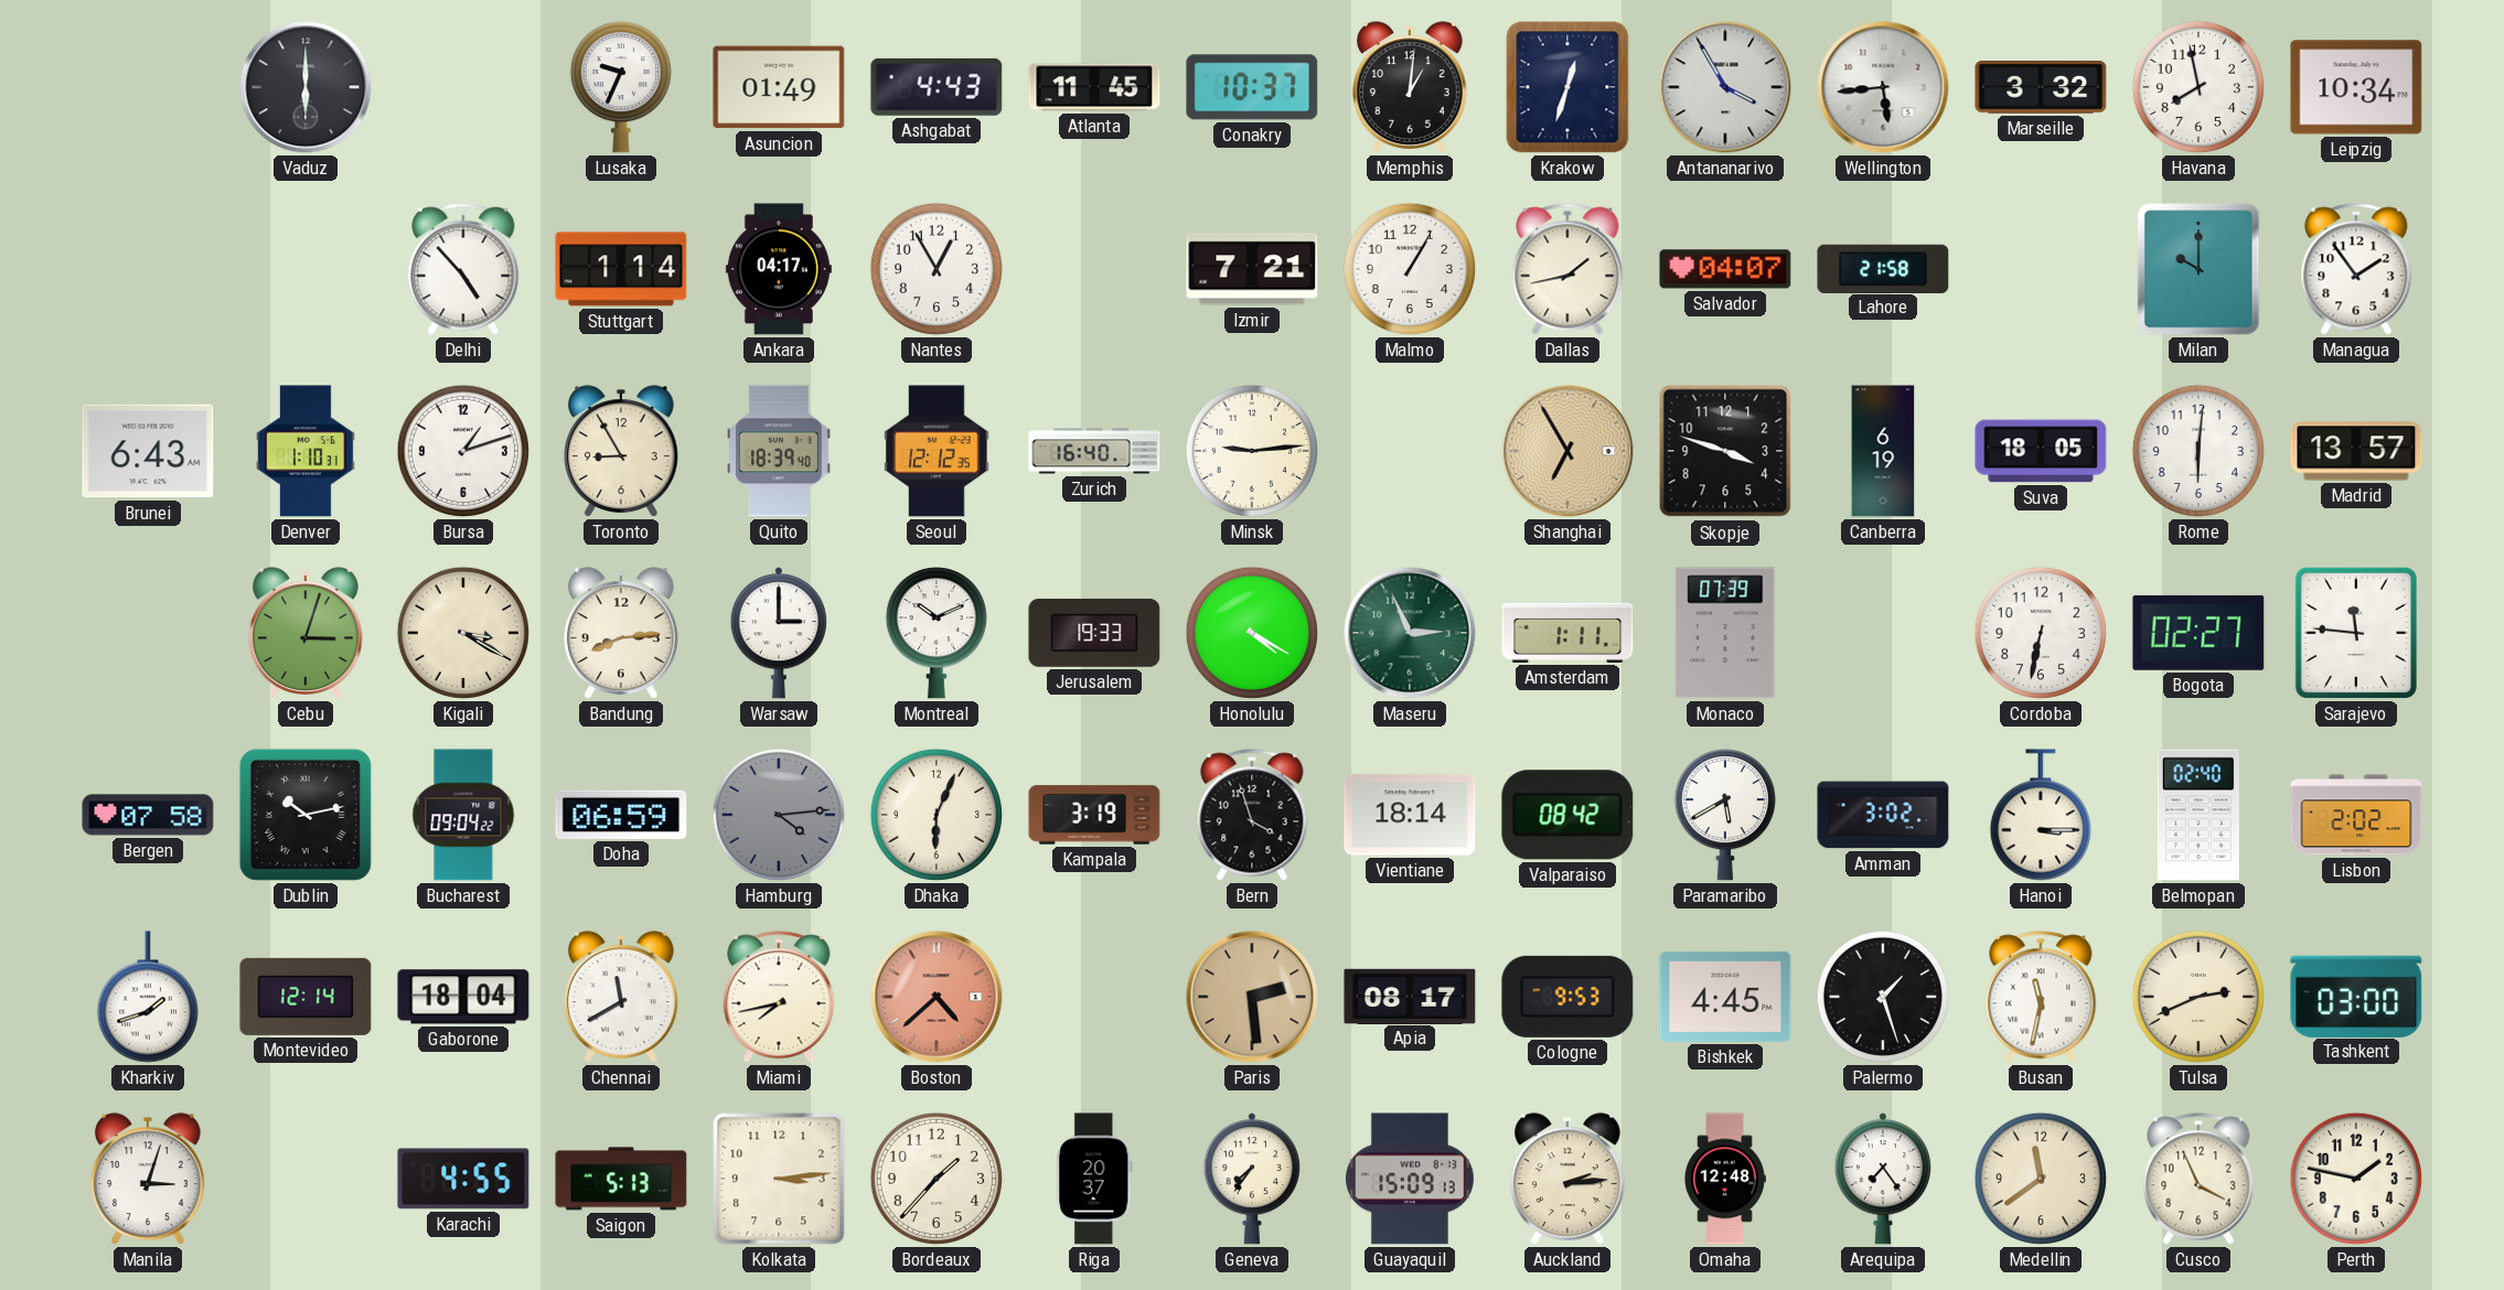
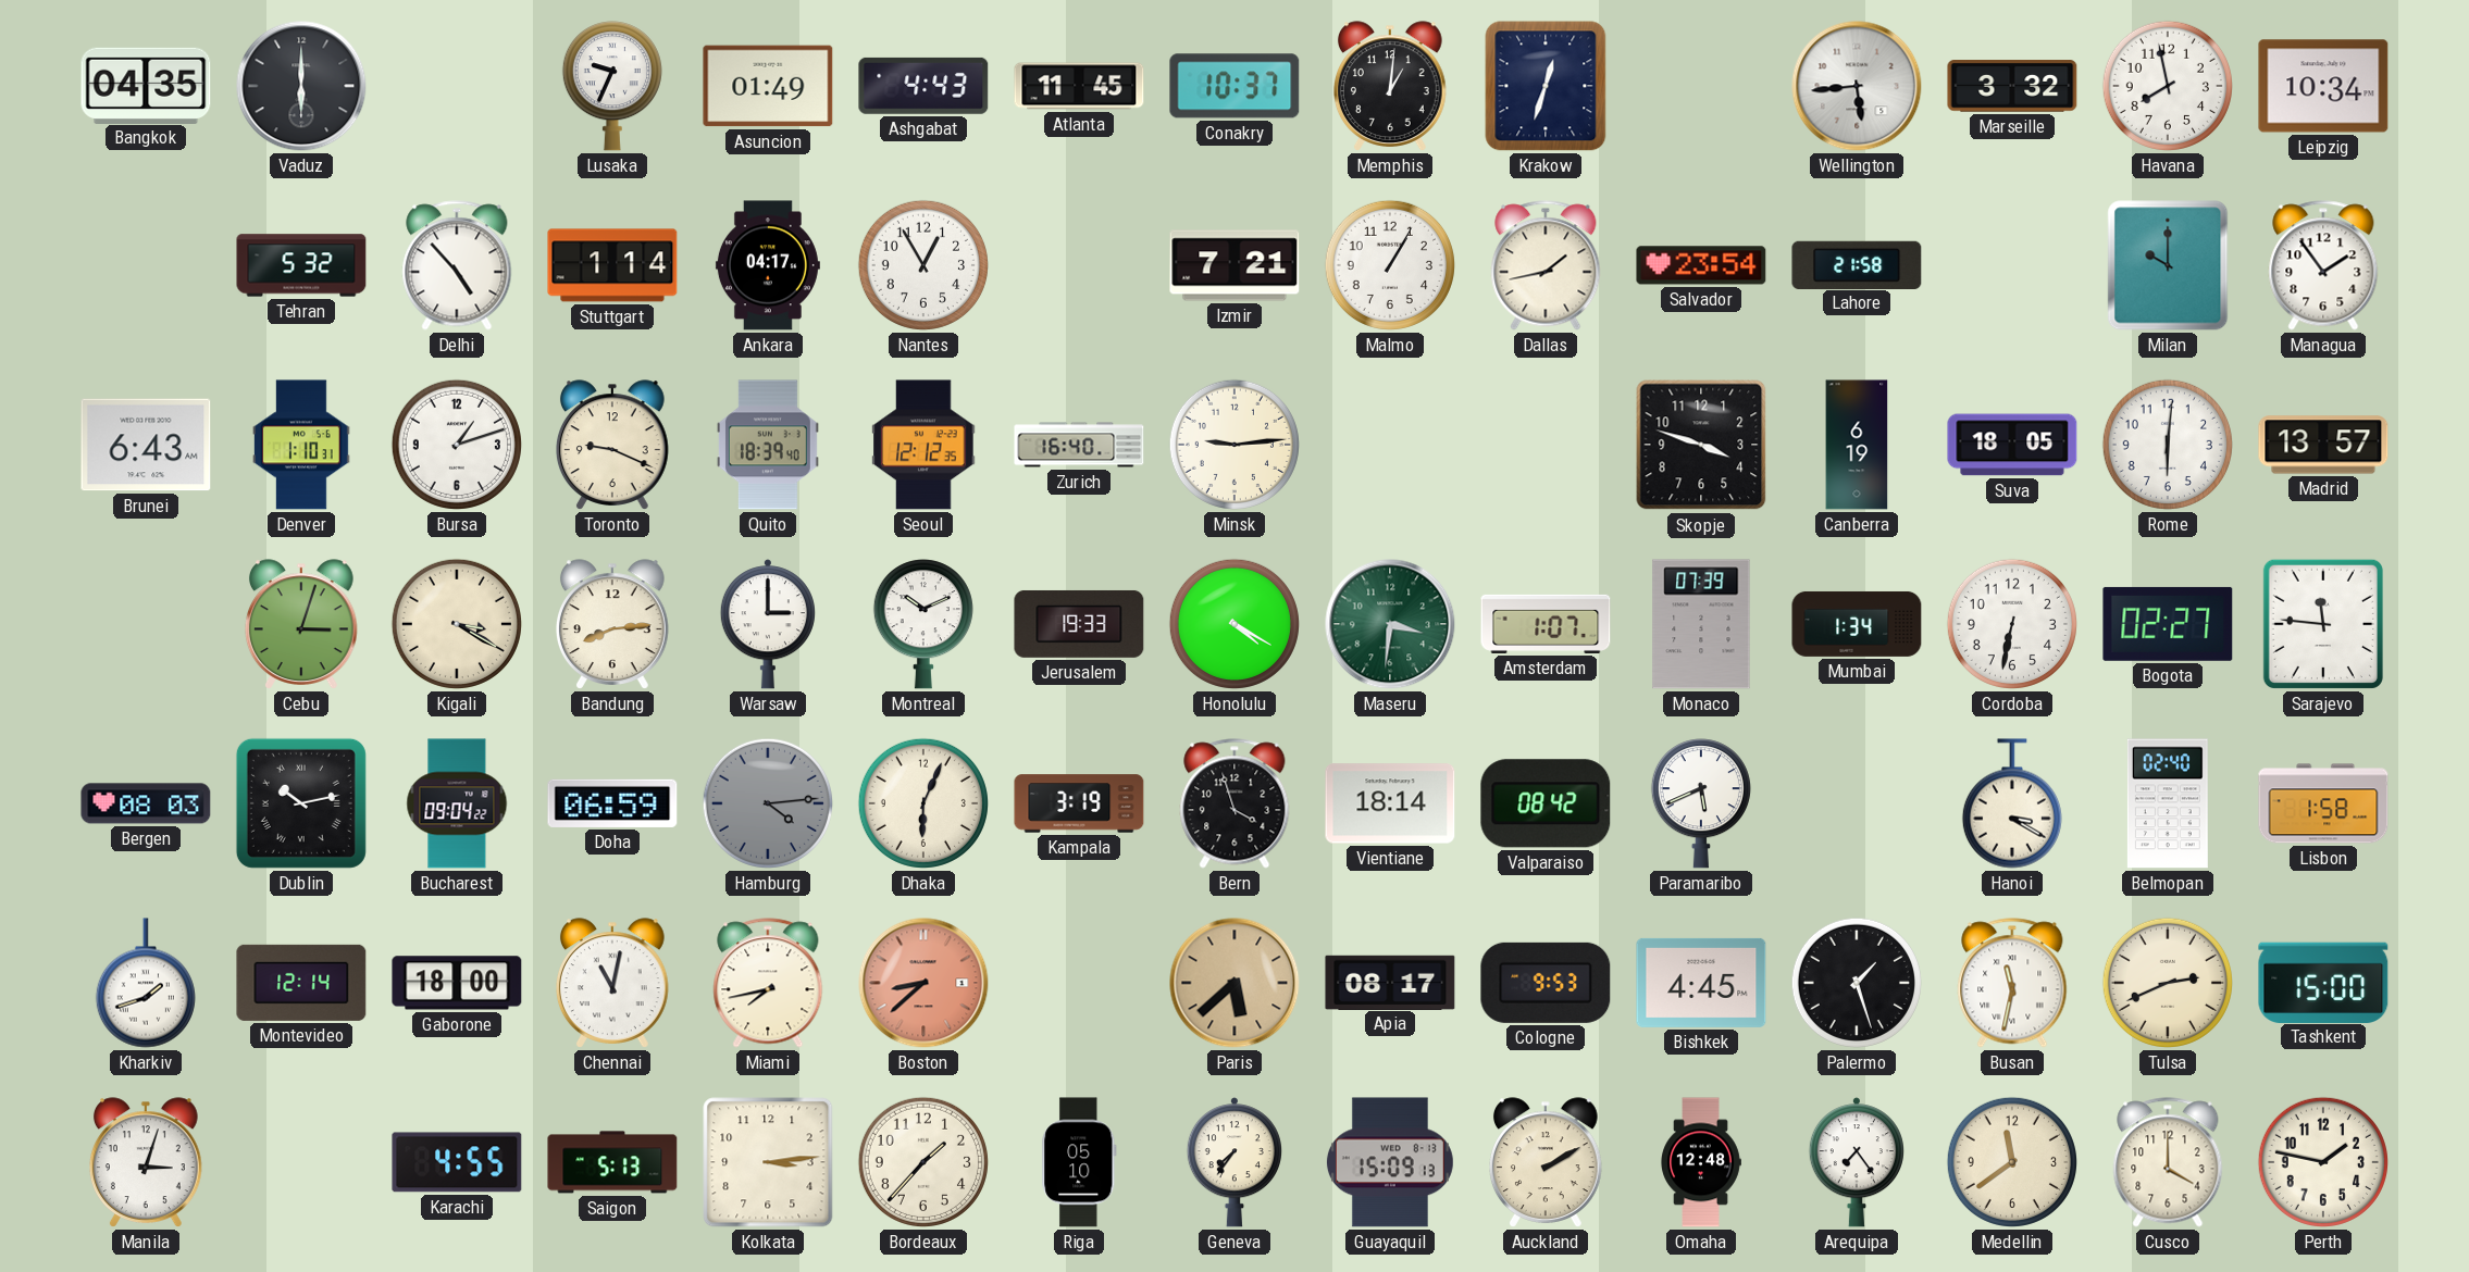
Bangkok: none -> 04:35 (146, 85)
Antananarivo: 3:55 -> none (1725, 87)
Tehran: none -> 5:32 (301, 265)
Salvador: 04:07 -> 23:54 (1701, 265)
Toronto: 8:55 -> 9:19 (613, 445)
Shanghai: 6:55 -> none (1567, 451)
Maseru: 2:56 -> 3:31 (1390, 624)
Amsterdam: 1:11 -> 1:07 (1546, 624)
Mumbai: none -> 1:34 (1857, 624)
Bergen: 07:58 -> 08:03 (146, 803)
Paramaribo: 5:40 -> 5:41 (1701, 803)
Amman: 3:02 -> none (1883, 815)
Hanoi: 3:15 -> 3:20 (2012, 803)
Lisbon: 2:02 -> 1:58 (2323, 803)
Gaborone: 18:04 -> 18:00 (457, 983)
Chennai: 11:40 -> 11:02 (613, 983)
Boston: 4:38 -> 8:38 (923, 983)
Paris: 2:29 -> 5:38 (1234, 983)
Tashkent: 03:00 -> 15:00 (2323, 982)
Riga: 20:37 -> 05:10 (1079, 1162)
Auckland: 2:14 -> 2:10 (1547, 1162)
Cusco: 3:56 -> 4:00 (2168, 1162)
